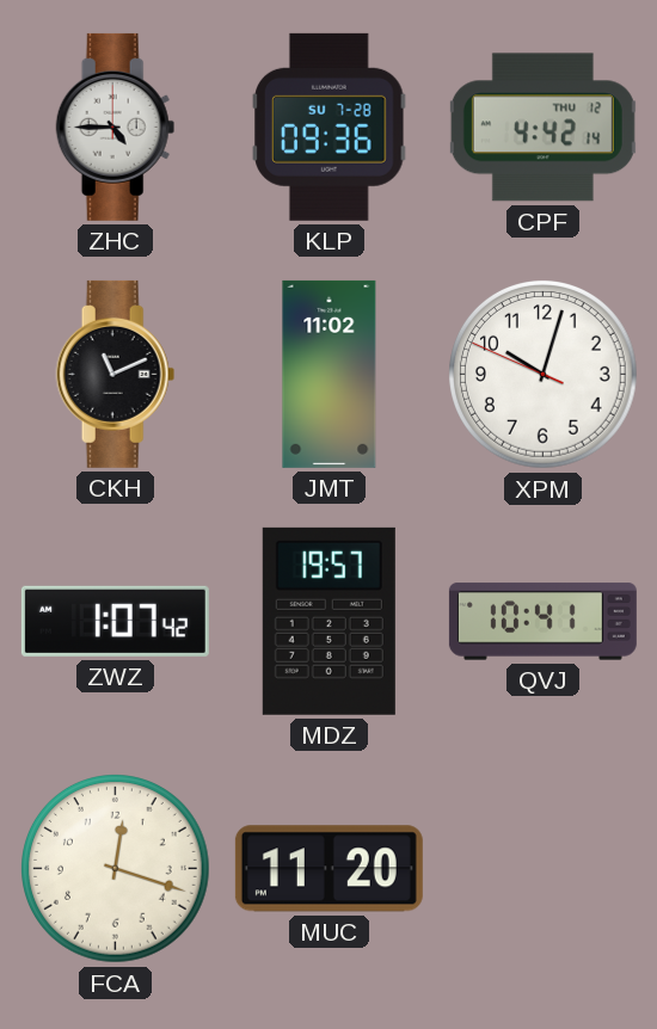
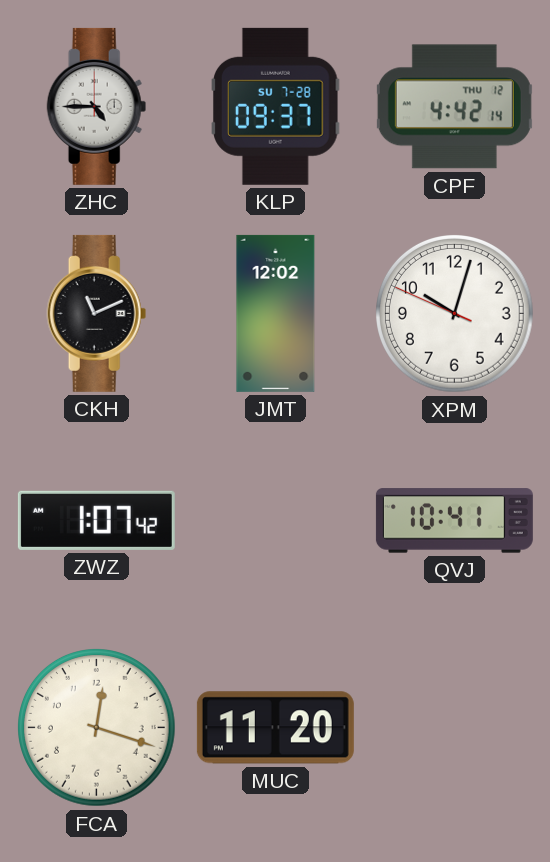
KLP: 09:36 -> 09:37 (276, 106)
JMT: 11:02 -> 12:02 (276, 313)
MDZ: 19:57 -> none (328, 621)
